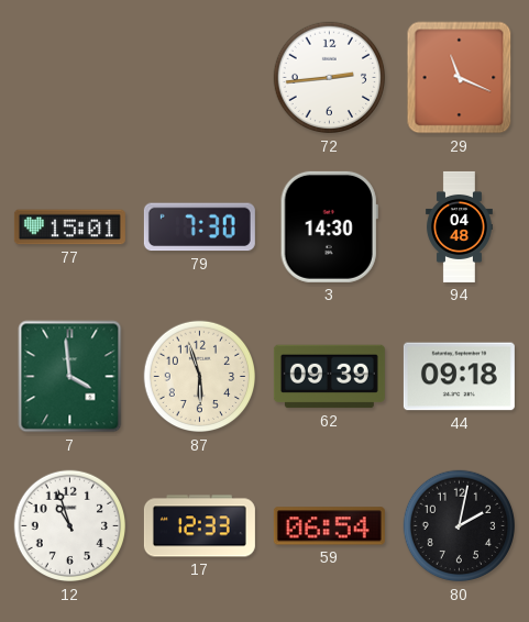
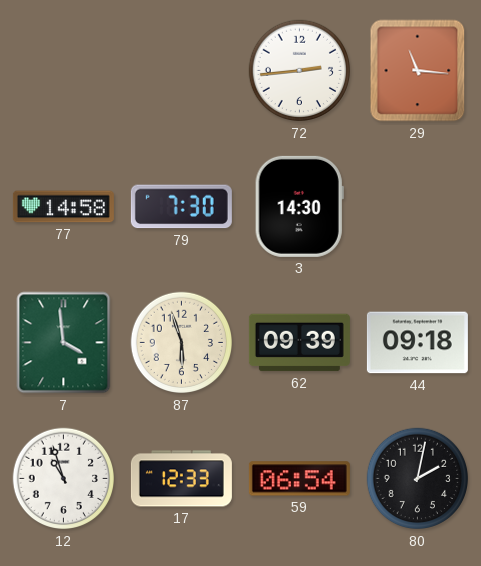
29: 11:19 -> 11:16 (418, 71)
77: 15:01 -> 14:58 (63, 207)
94: 04:48 -> none (459, 226)
